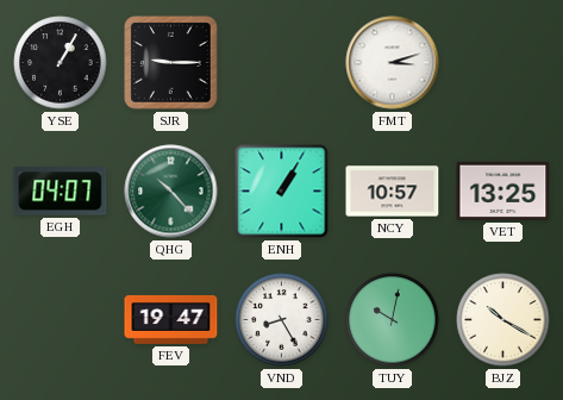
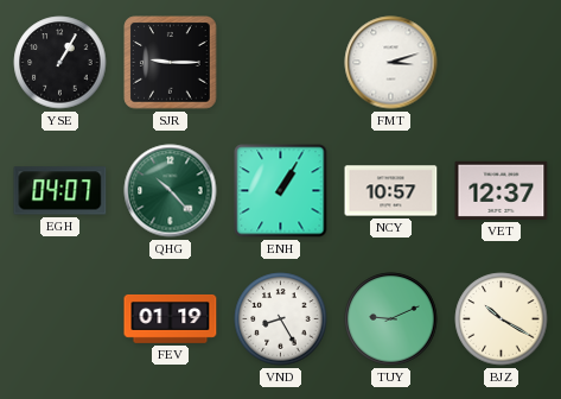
VET: 13:25 -> 12:37 (502, 190)
FEV: 19:47 -> 01:19 (171, 318)
TUY: 10:02 -> 9:11 (391, 319)
